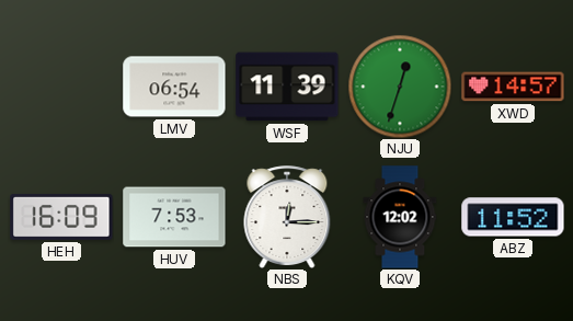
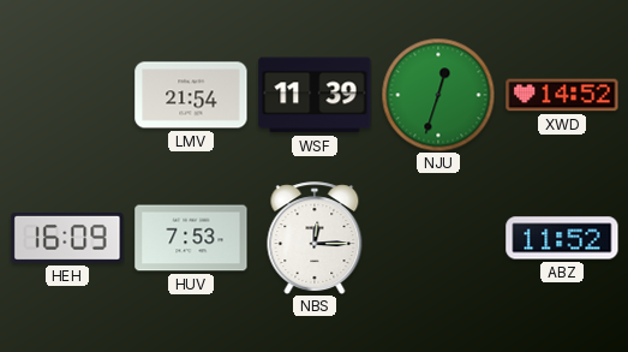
LMV: 06:54 -> 21:54 (191, 95)
XWD: 14:57 -> 14:52 (562, 95)
KQV: 12:02 -> none (400, 217)
